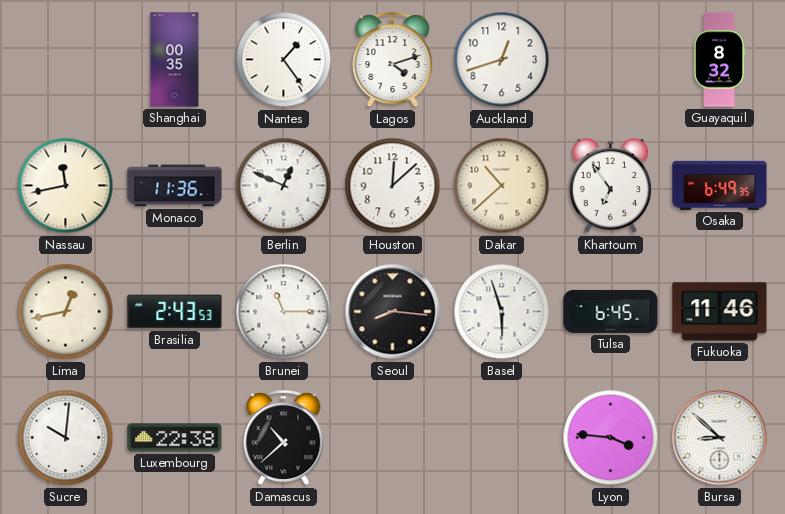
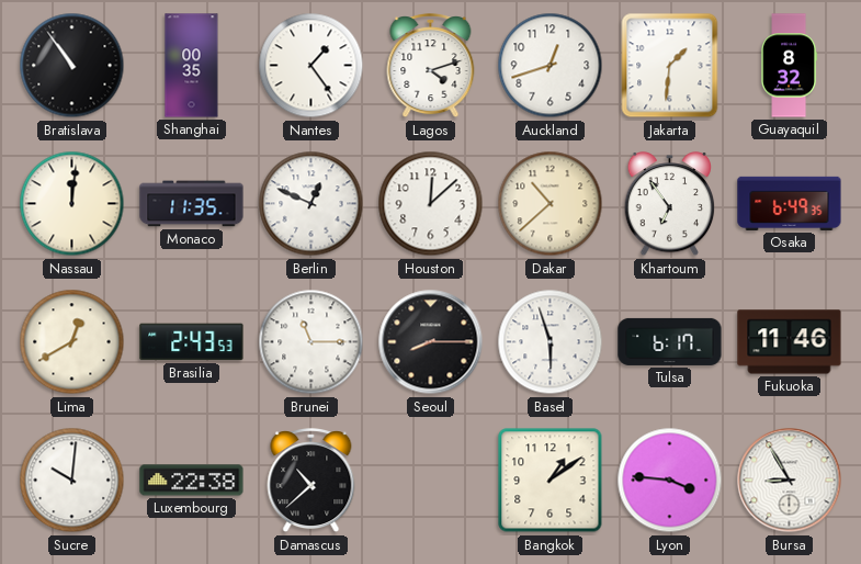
Bratislava: none -> 10:54 (72, 66)
Jakarta: none -> 1:31 (670, 66)
Nassau: 11:43 -> 12:01 (72, 204)
Monaco: 11:36 -> 11:35 (192, 204)
Lima: 12:43 -> 12:40 (72, 342)
Seoul: 8:16 -> 8:15 (431, 342)
Tulsa: 6:45 -> 6:17 (670, 341)
Bangkok: none -> 1:09 (551, 481)
Bursa: 8:52 -> 8:55 (790, 481)
